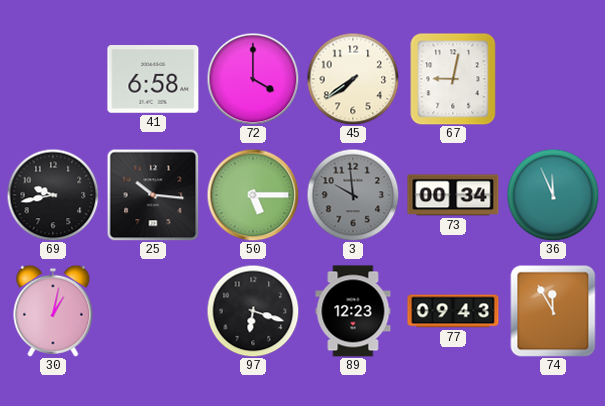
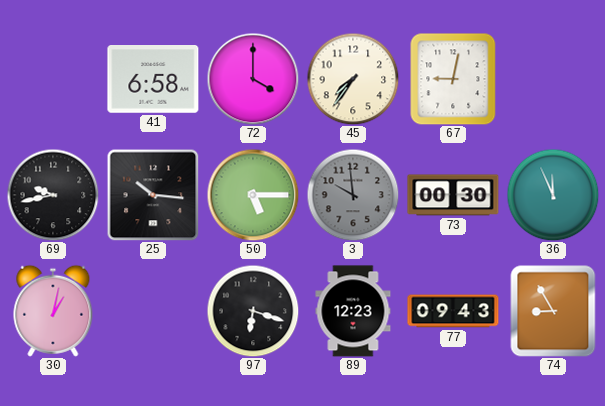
45: 7:39 -> 7:36 (353, 79)
73: 00:34 -> 00:30 (453, 195)
74: 11:55 -> 8:55 (553, 311)
